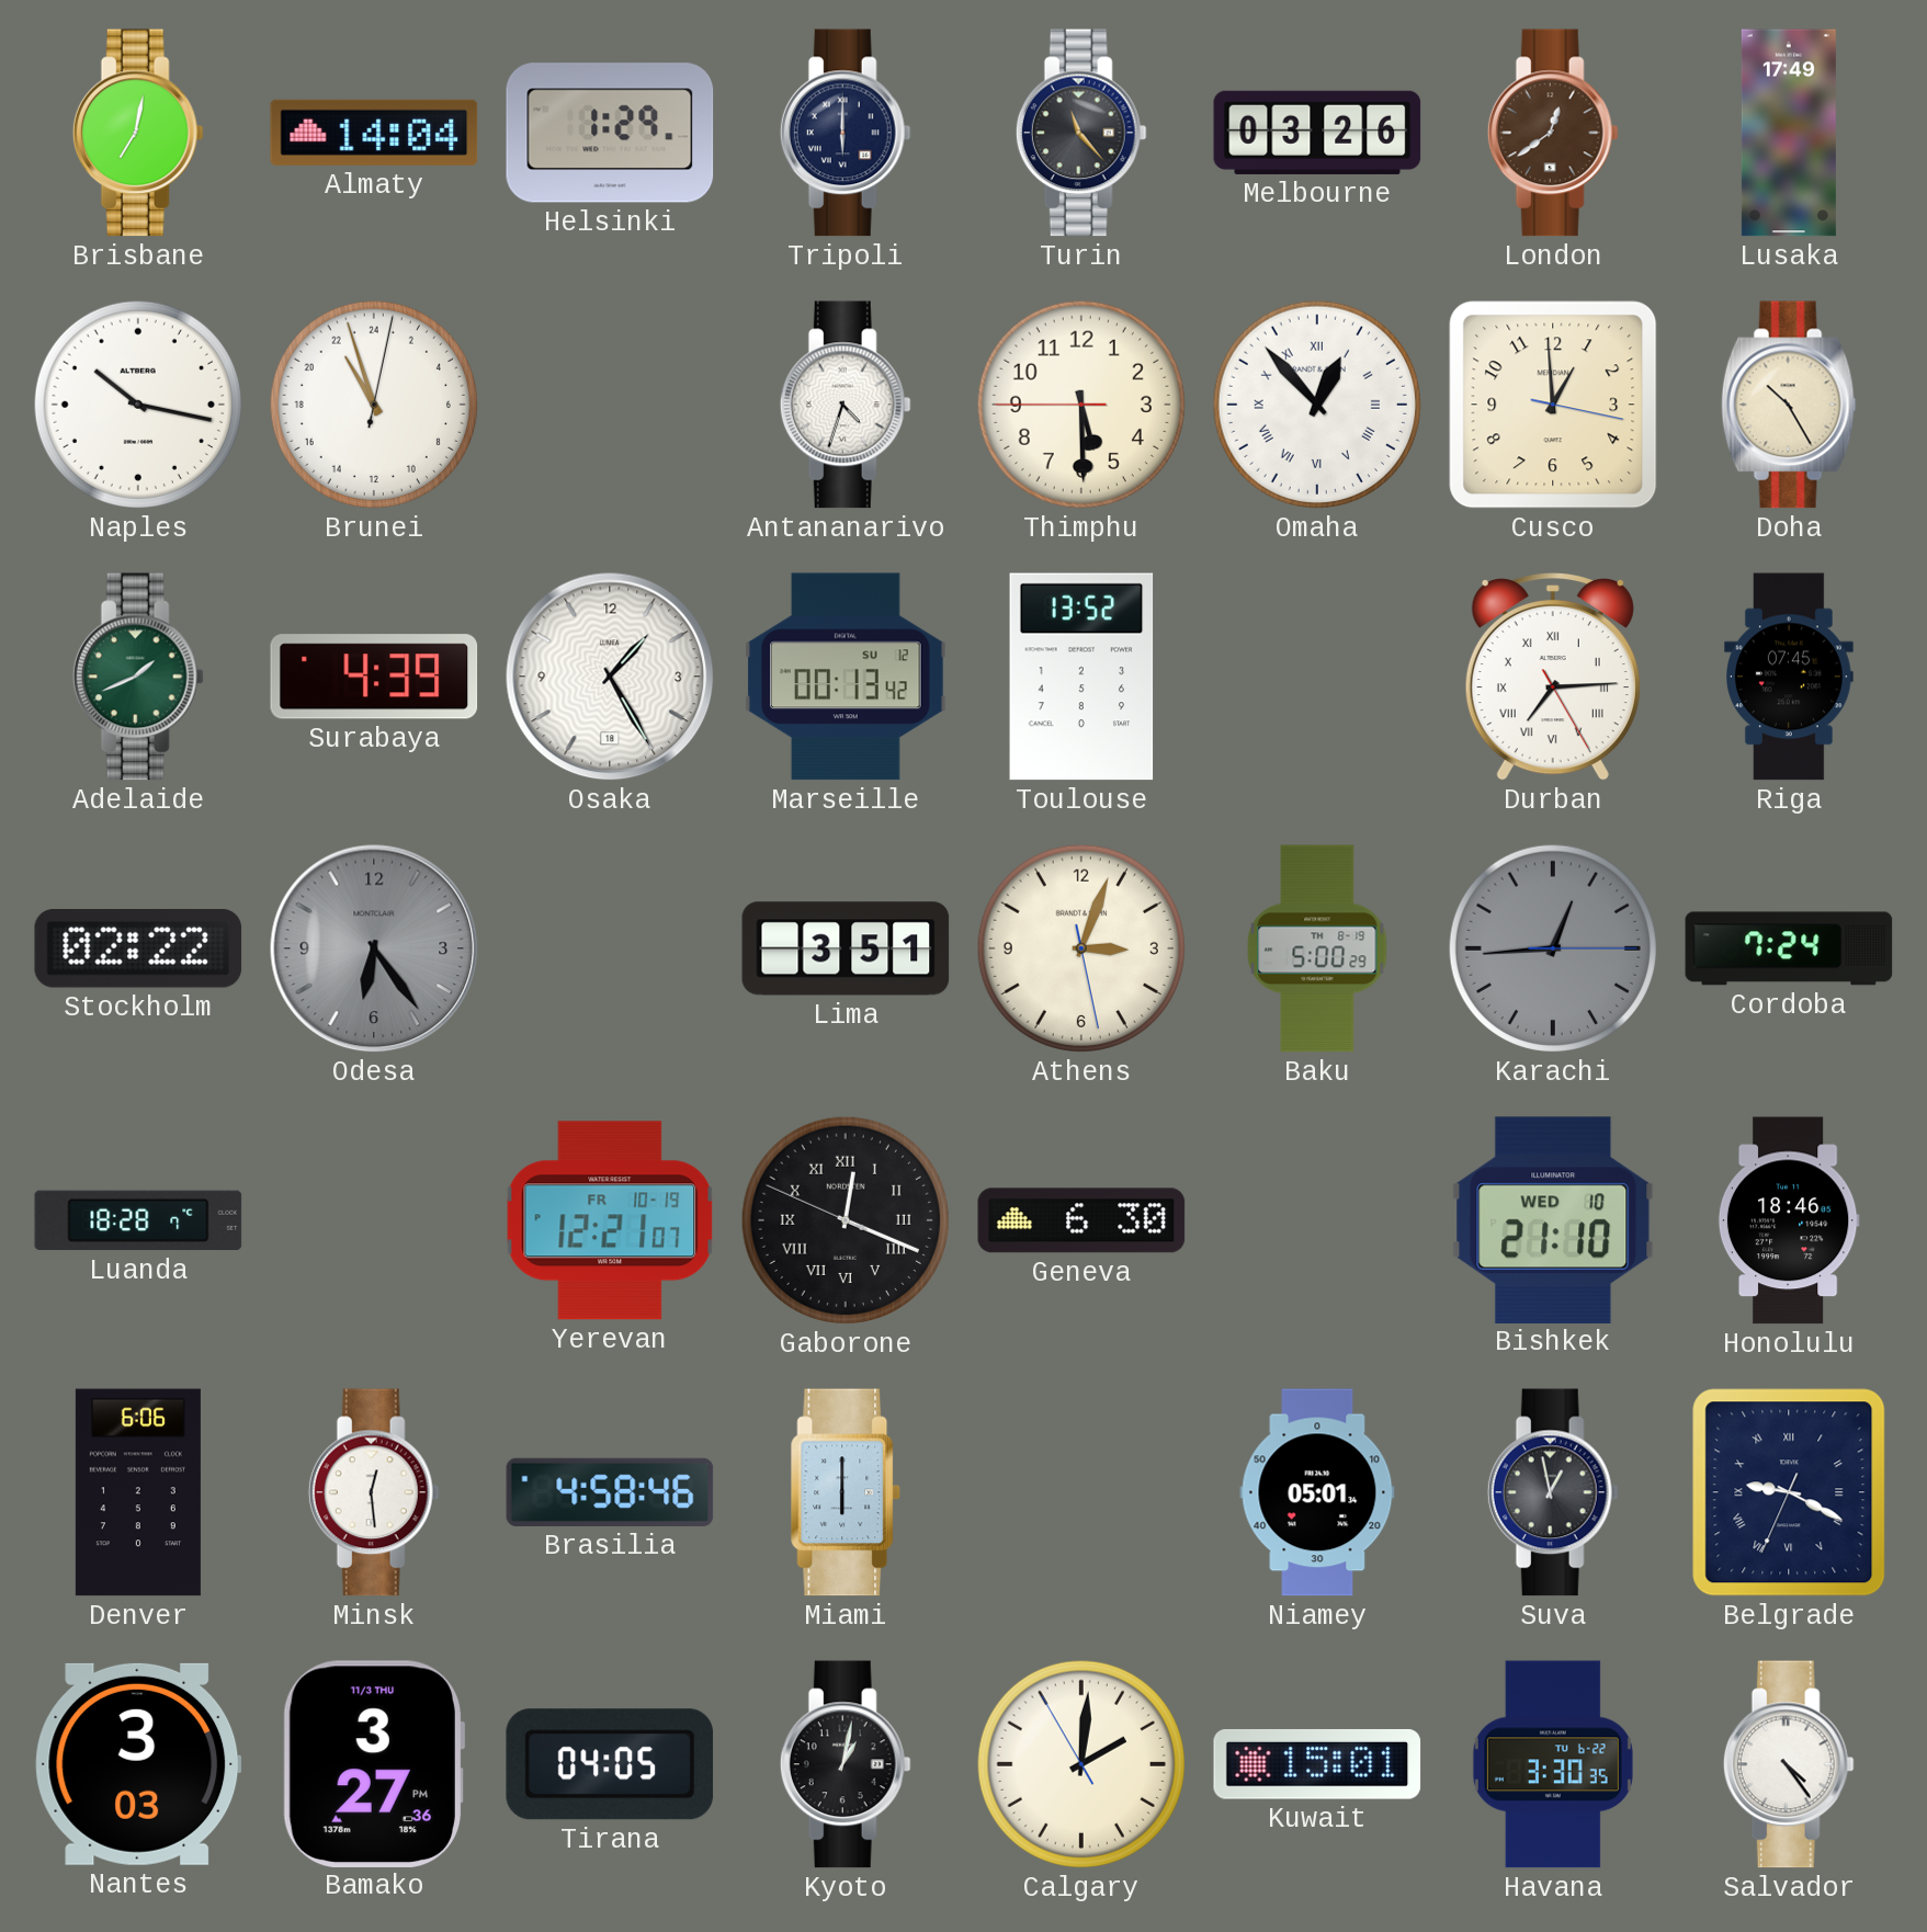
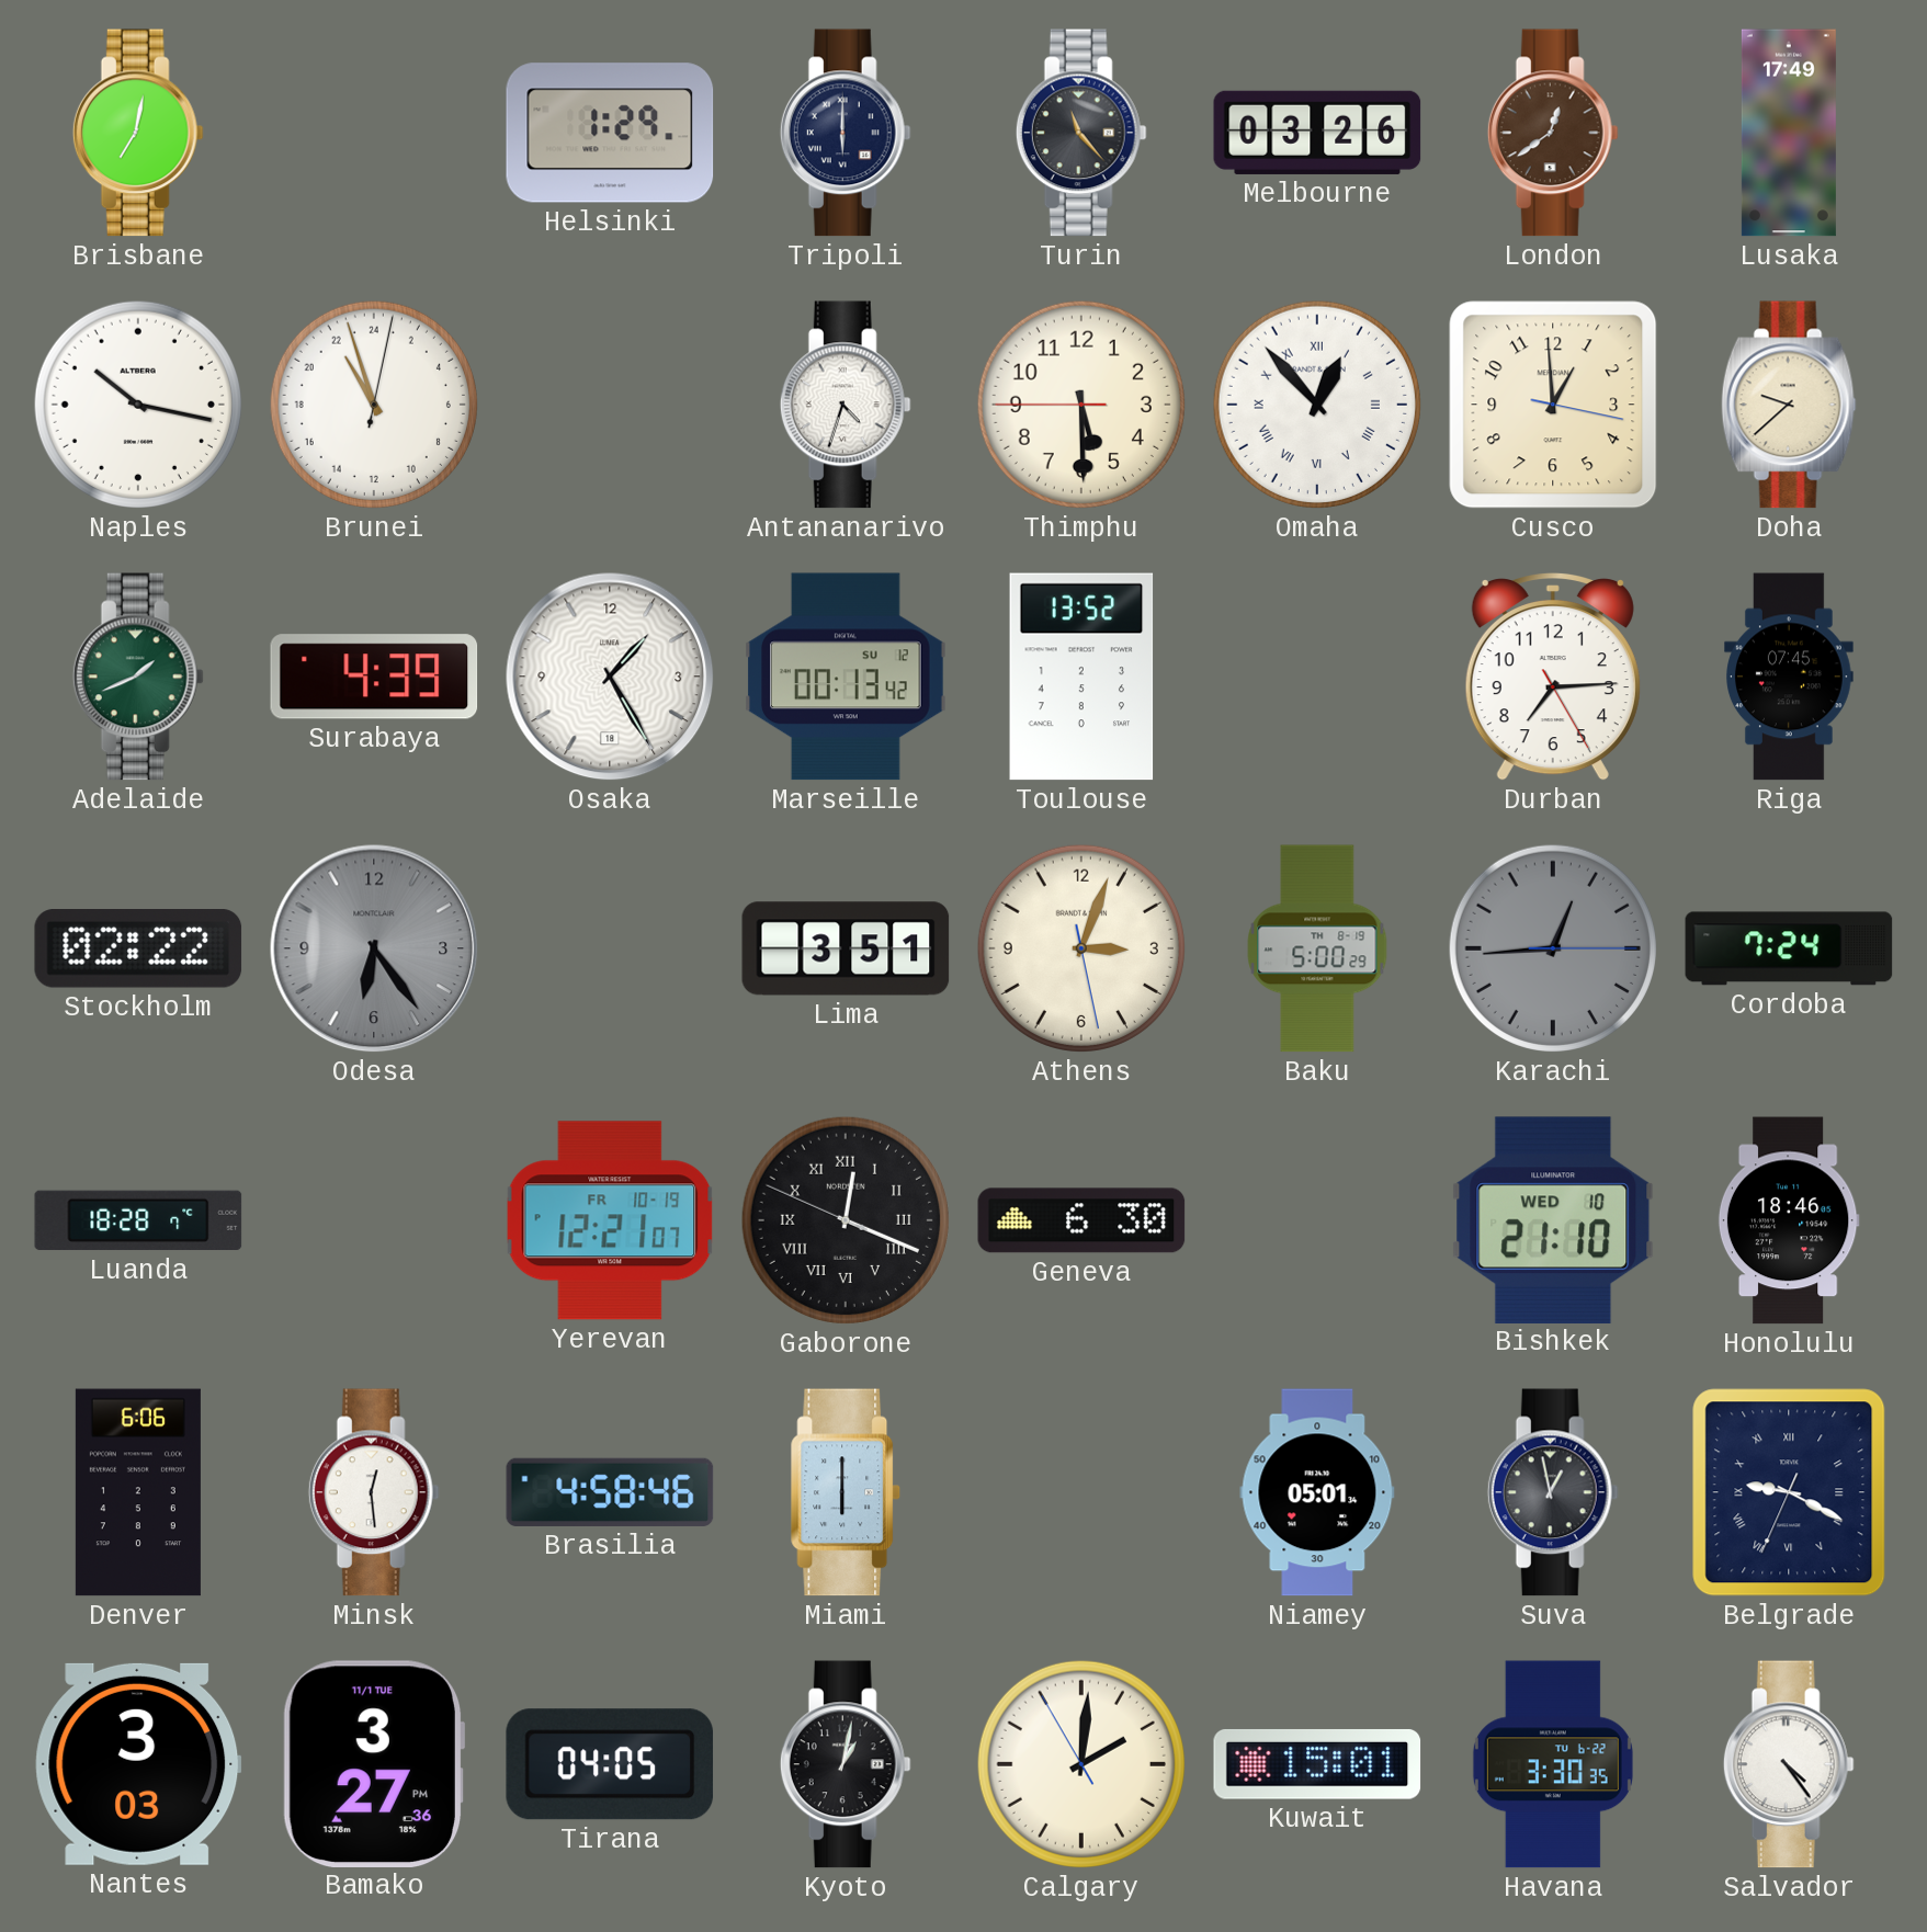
Almaty: 14:04 -> none (374, 133)
Doha: 10:25 -> 9:38 (1789, 405)
Durban numerals: Roman -> Arabic (1553, 678)
Bamako date: 11/3 THU -> 11/1 TUE (374, 1763)
